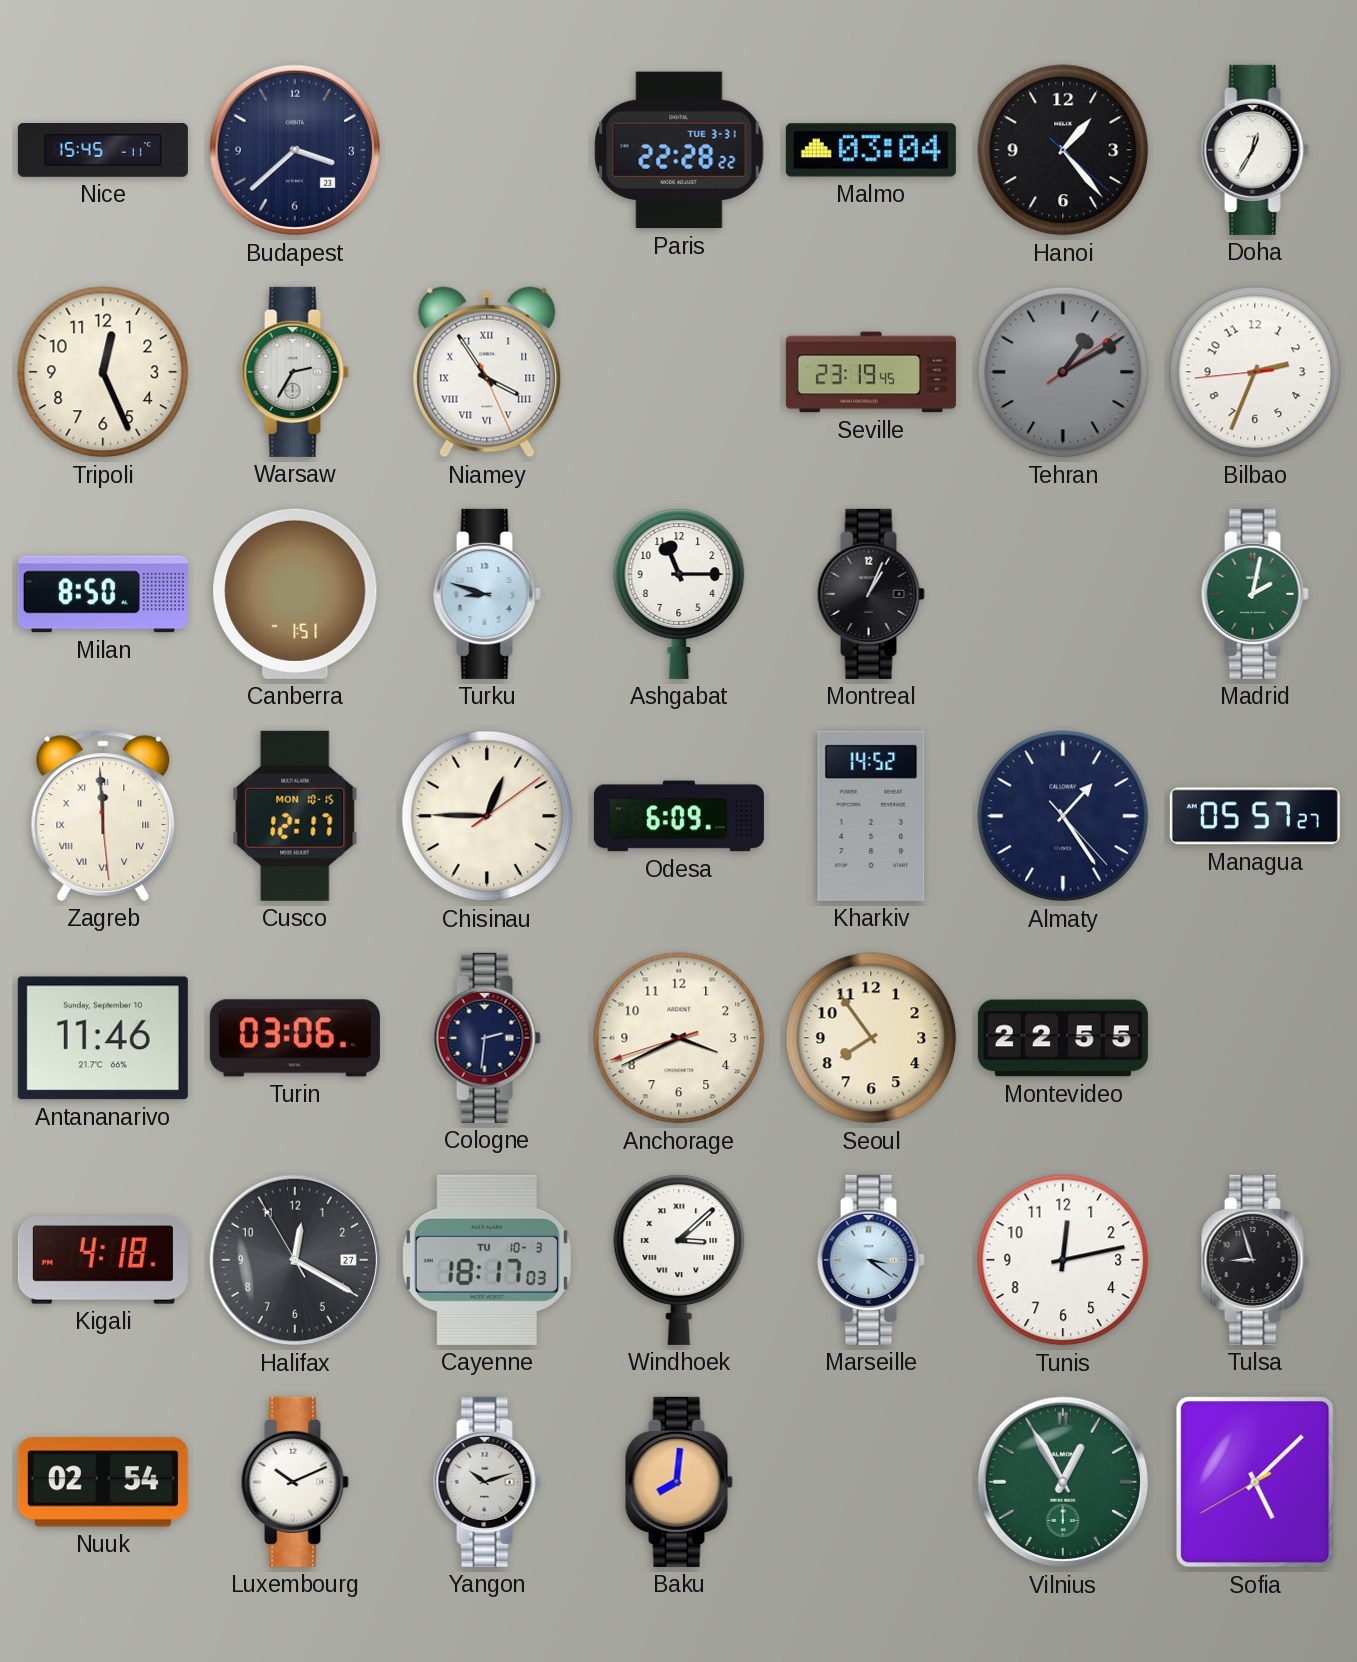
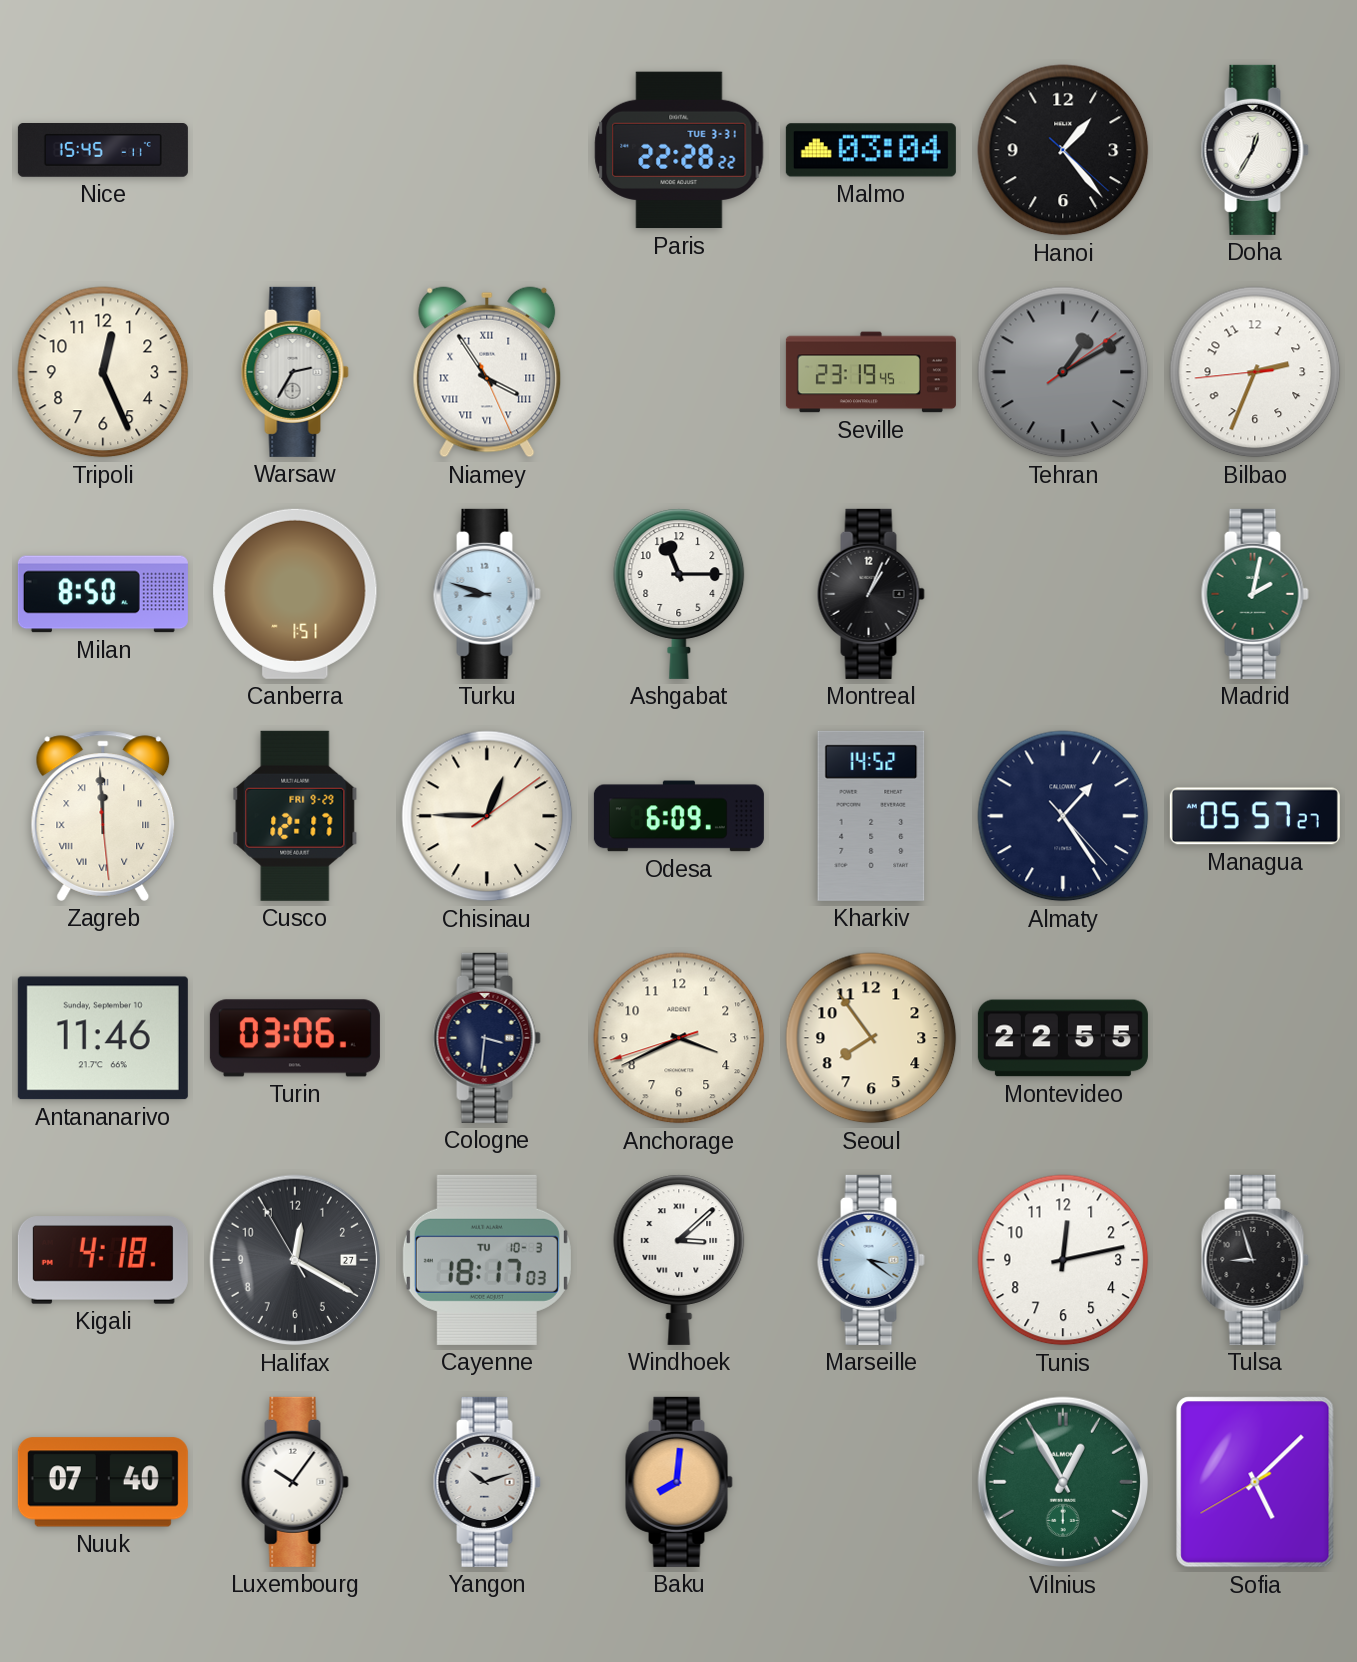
Budapest: 3:38 -> none (295, 150)
Cusco date: MON 10-15 -> FRI 9-29 (295, 816)
Cologne: 2:31 -> 3:31 (487, 1038)
Nuuk: 02:54 -> 07:40 (103, 1482)
Luxembourg: 10:11 -> 10:06 (295, 1482)
